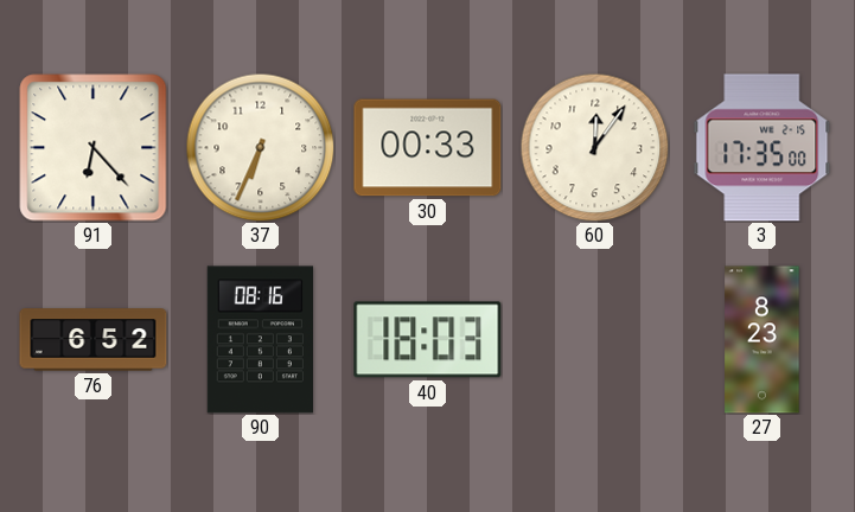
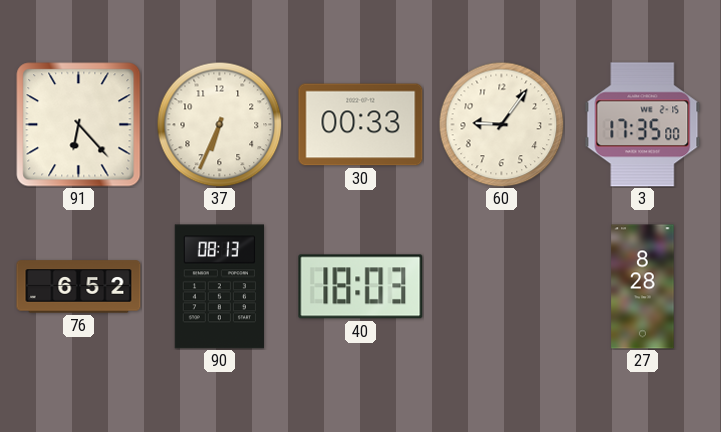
60: 12:06 -> 9:06 (501, 124)
90: 08:16 -> 08:13 (219, 287)
27: 8:23 -> 8:28 (643, 287)
